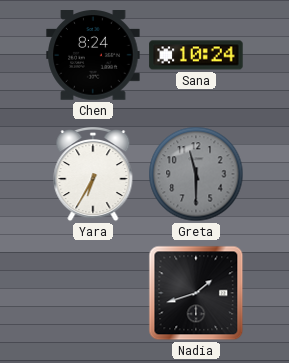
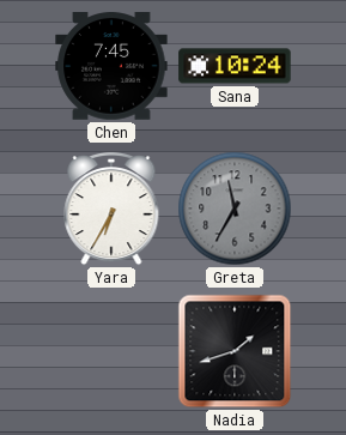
Chen: 8:24 -> 7:45 (111, 67)
Greta: 11:30 -> 11:35 (235, 209)
